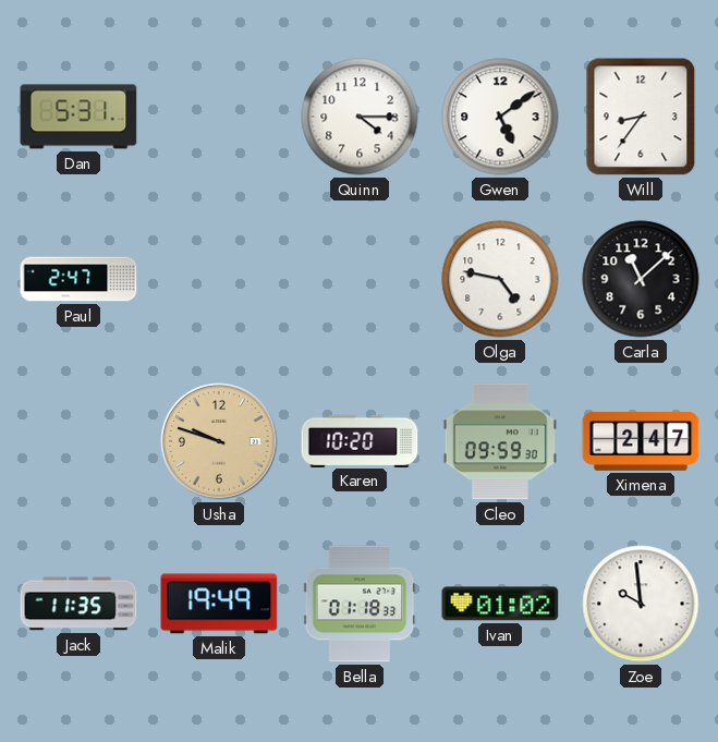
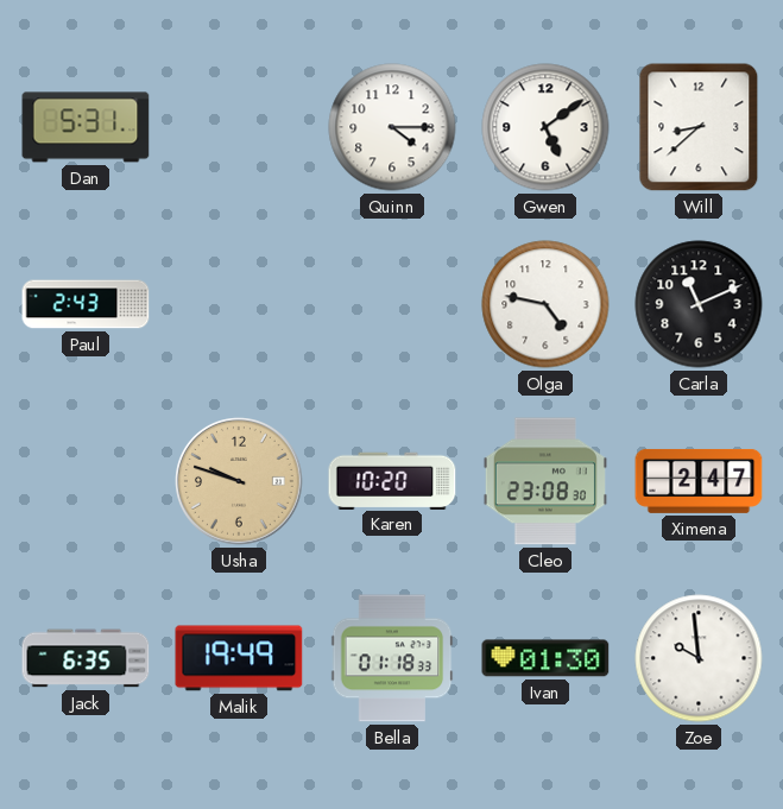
Will: 8:36 -> 8:38 (699, 127)
Paul: 2:47 -> 2:43 (86, 304)
Carla: 11:08 -> 11:11 (699, 304)
Cleo: 09:59 -> 23:08 (545, 481)
Jack: 11:35 -> 6:35 (86, 658)
Ivan: 01:02 -> 01:30 (545, 658)
